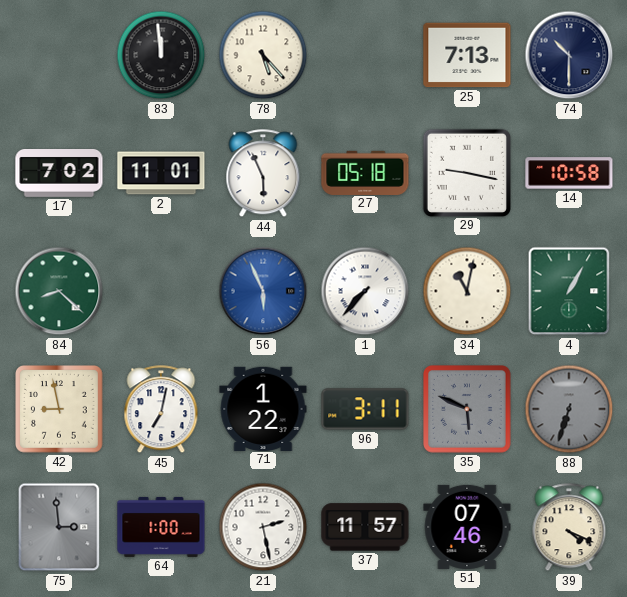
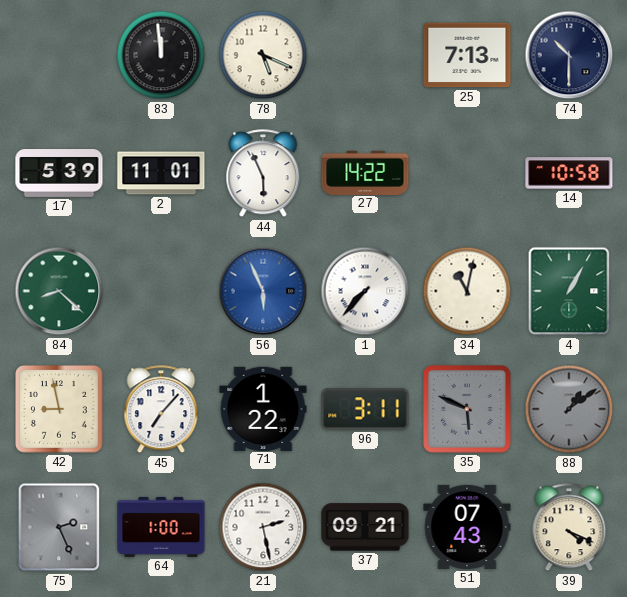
78: 5:23 -> 5:19 (263, 55)
17: 7:02 -> 5:39 (59, 174)
27: 05:18 -> 14:22 (365, 172)
29: 9:17 -> none (466, 172)
45: 7:02 -> 7:07 (161, 410)
88: 6:33 -> 1:09 (569, 409)
75: 2:59 -> 2:26 (59, 527)
37: 11:57 -> 09:21 (365, 527)
51: 07:46 -> 07:43 (467, 527)
